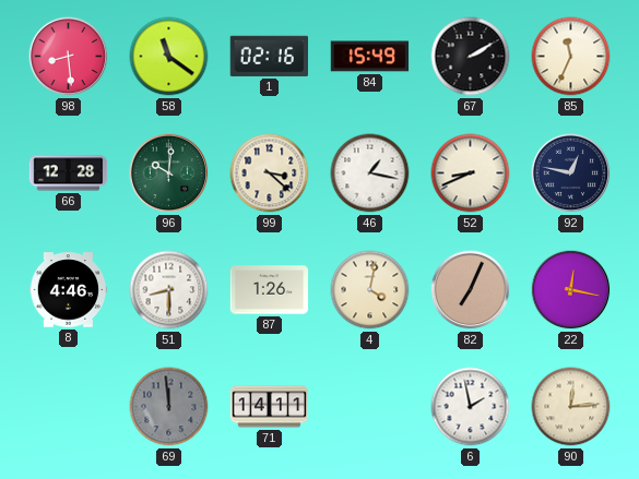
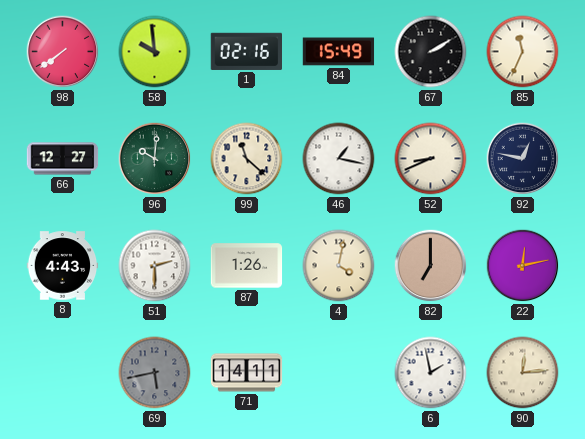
98: 8:29 -> 7:39 (63, 52)
58: 11:21 -> 9:59 (155, 52)
66: 12:28 -> 12:27 (63, 159)
99: 3:22 -> 11:22 (247, 159)
8: 4:46 -> 4:43 (63, 266)
51: 8:30 -> 2:30 (155, 266)
82: 7:04 -> 7:00 (431, 266)
22: 12:17 -> 12:13 (523, 266)
69: 11:59 -> 5:43 (155, 373)
